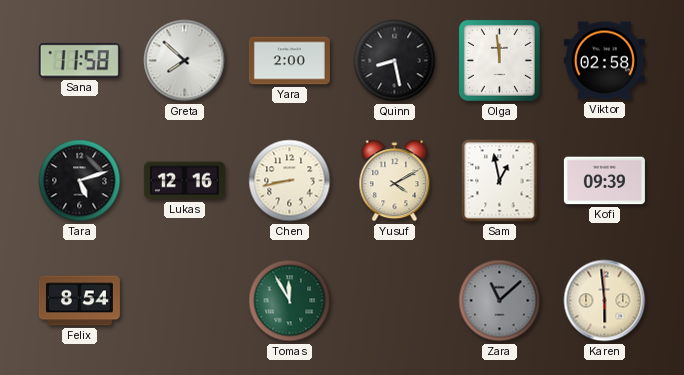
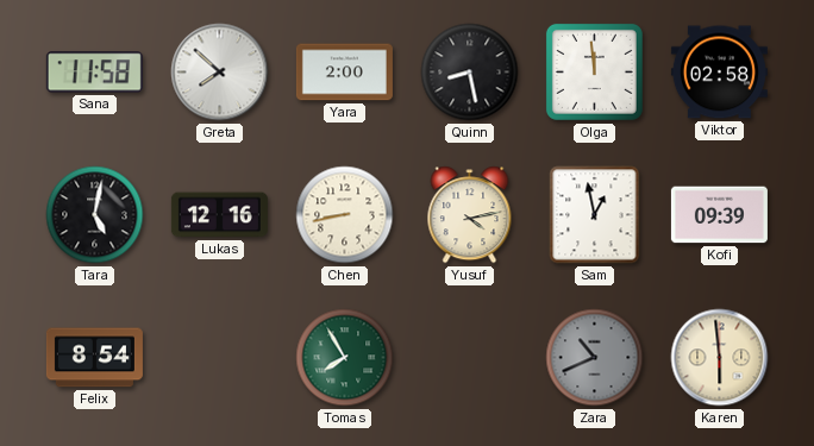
Tara: 5:12 -> 5:02 (95, 215)
Yusuf: 4:10 -> 4:13 (470, 215)
Tomas: 11:55 -> 7:55 (345, 358)
Zara: 11:08 -> 10:41 (595, 358)
